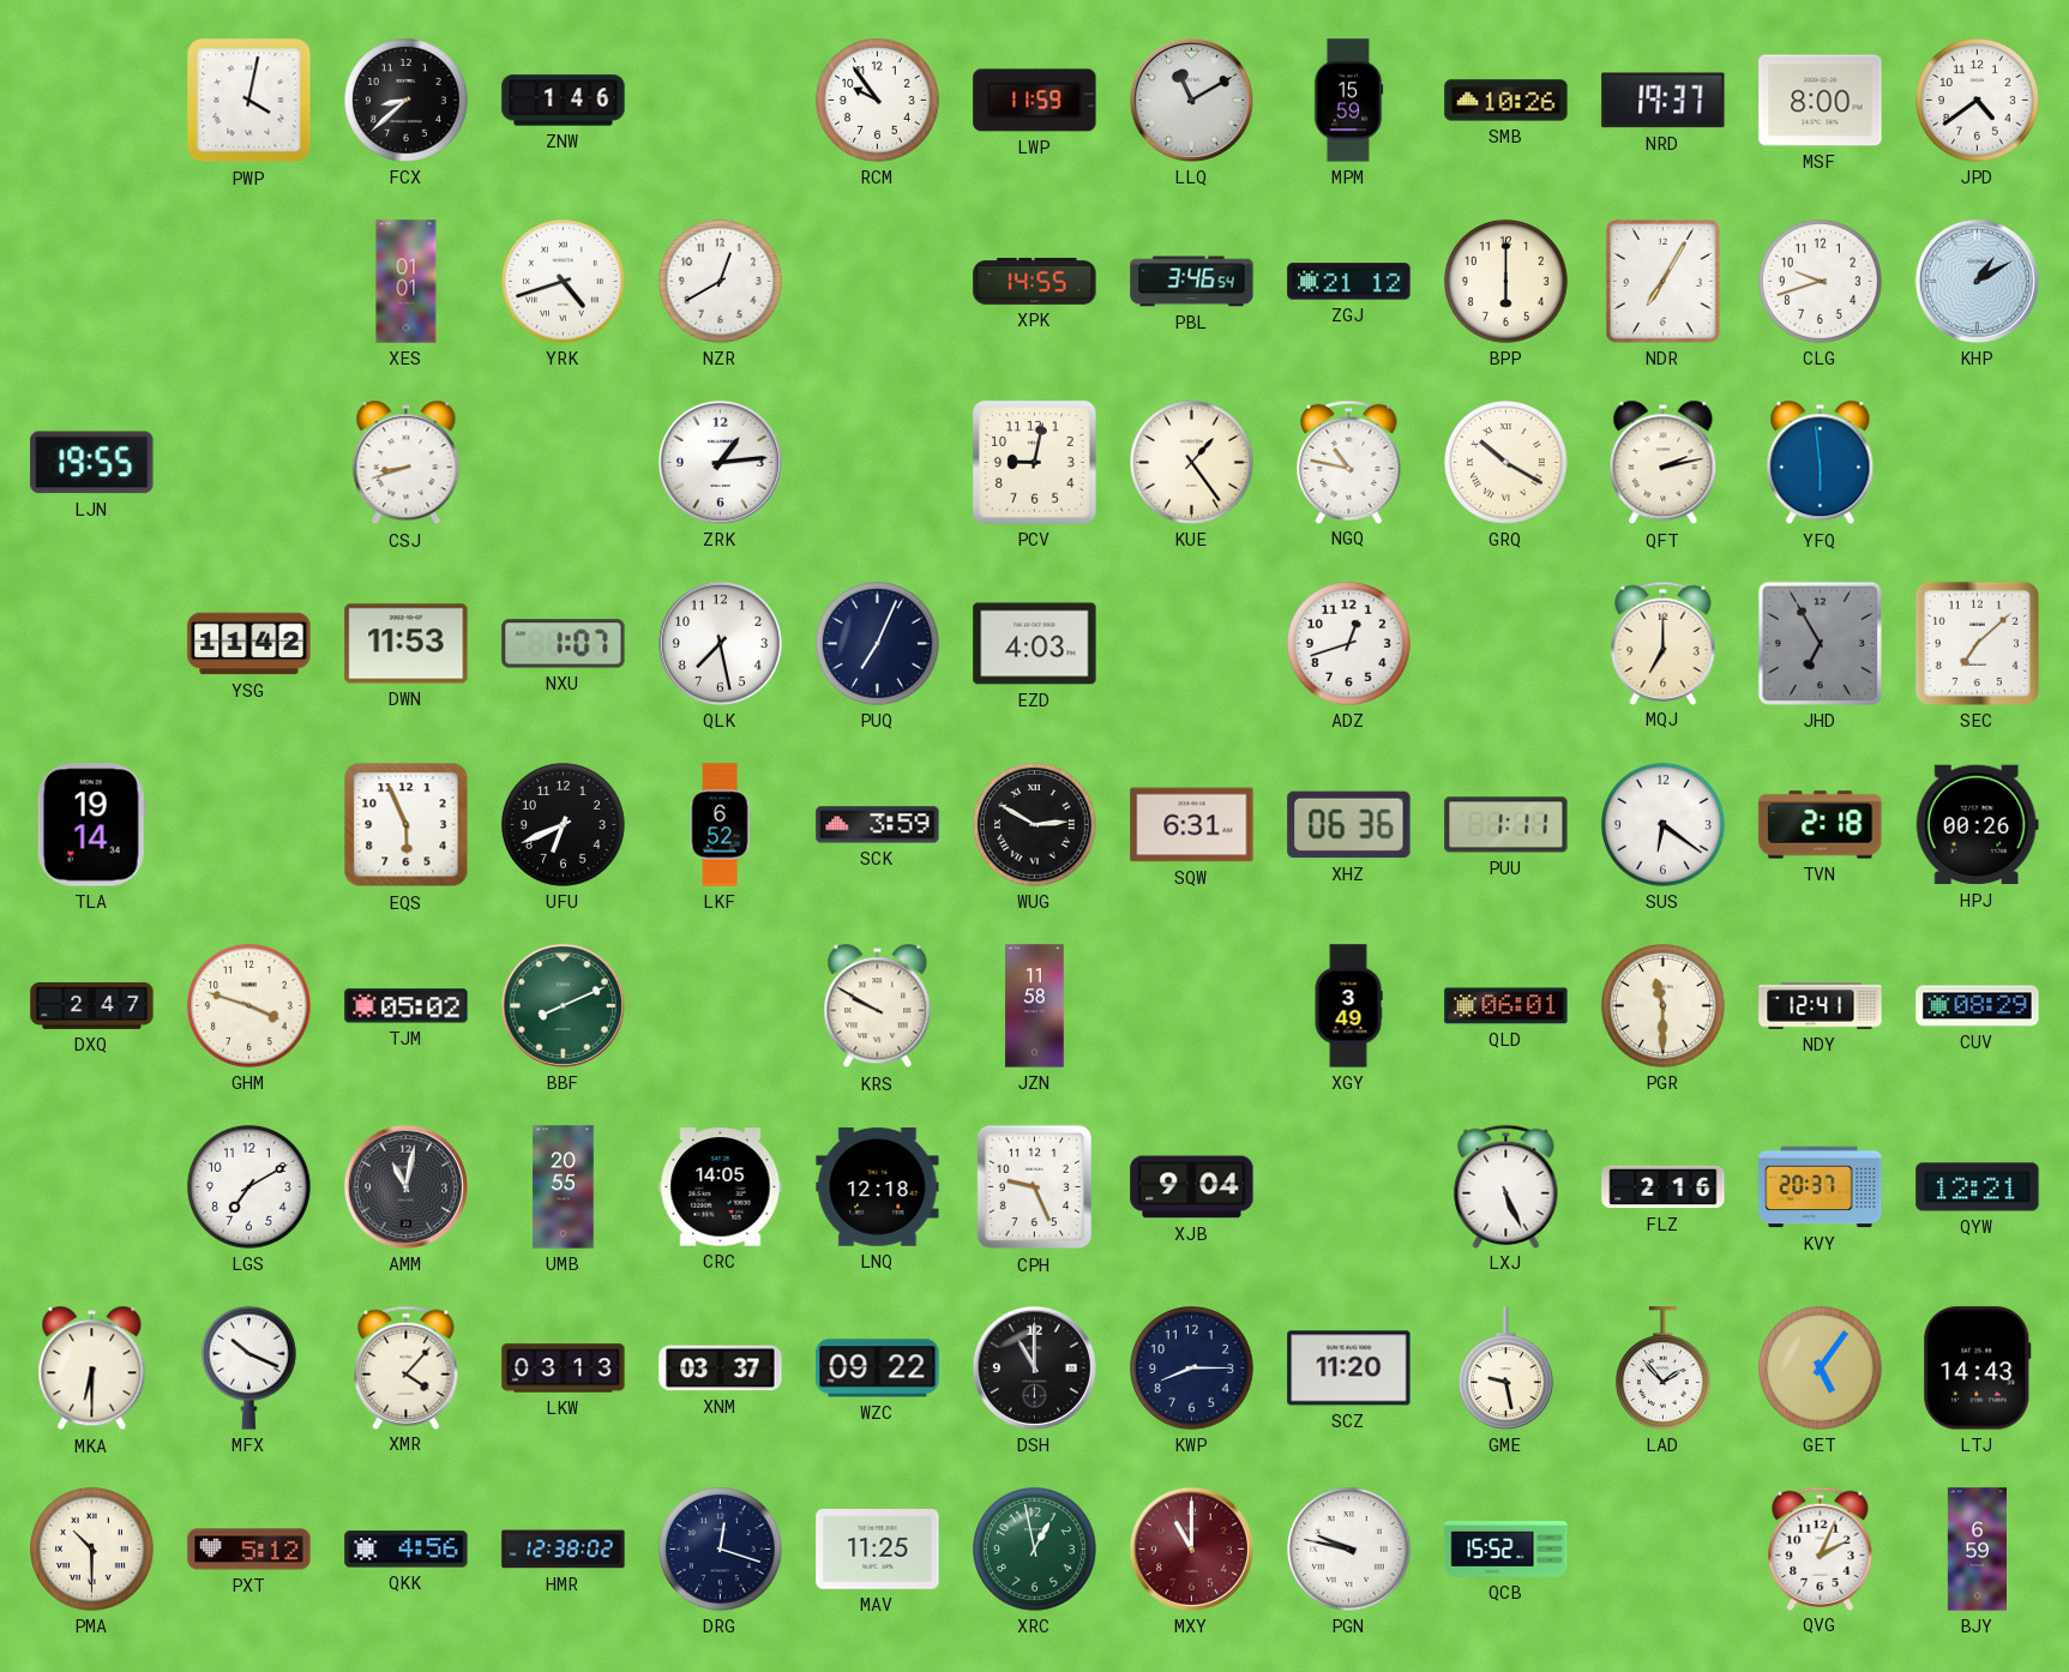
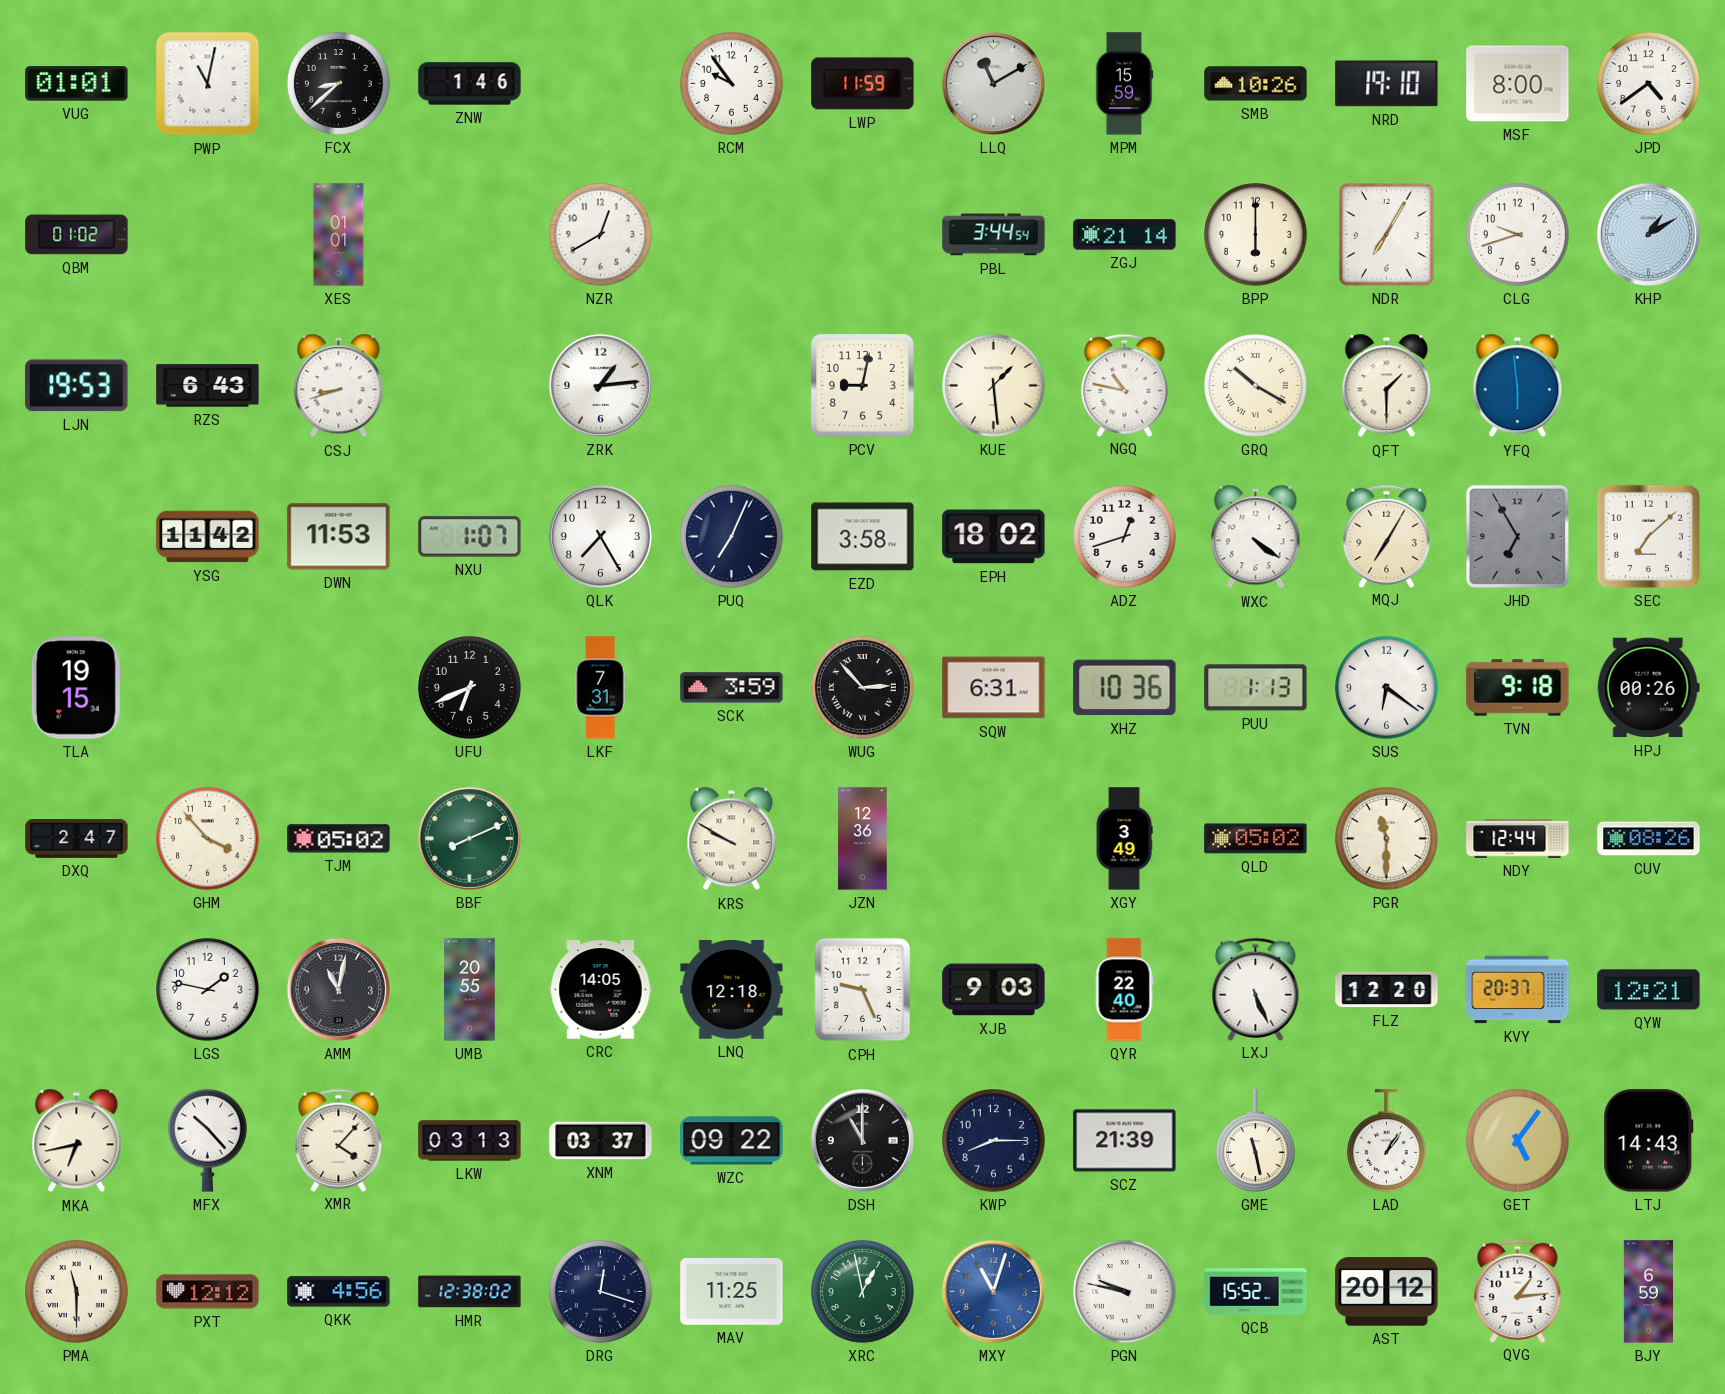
VUG: none -> 01:01 (77, 84)
PWP: 4:02 -> 11:02 (208, 84)
NRD: 19:37 -> 19:10 (1387, 84)
QBM: none -> 01:02 (77, 235)
YRK: 4:42 -> none (564, 282)
XPK: 14:55 -> none (1035, 281)
PBL: 3:46 -> 3:44 (994, 235)
ZGJ: 21:12 -> 21:14 (1125, 235)
LJN: 19:55 -> 19:53 (77, 386)
RZS: none -> 6:43 (208, 386)
KUE: 1:24 -> 1:29 (994, 386)
QFT: 2:13 -> 1:30 (1387, 386)
QLK: 7:28 -> 7:25 (600, 536)
EZD: 4:03 -> 3:58 (863, 537)
EPH: none -> 18:02 (994, 537)
WXC: none -> 4:21 (1256, 537)
MQJ: 7:00 -> 7:05 (1387, 536)
TLA: 19:14 -> 19:15 (76, 688)
EQS: 5:56 -> none (407, 825)
LKF: 6:52 -> 7:31 (600, 688)
WUG: 2:50 -> 2:53 (863, 688)
XHZ: 06:36 -> 10:36 (1125, 688)
PUU: 1:11 -> 1:13 (1256, 688)
TVN: 2:18 -> 9:18 (1518, 688)
GHM: 3:48 -> 3:53 (208, 839)
JZN: 11:58 -> 12:36 (863, 839)
QLD: 06:01 -> 05:02 (1256, 839)
NDY: 12:41 -> 12:44 (1518, 839)
CUV: 08:29 -> 08:26 (1649, 839)
LGS: 7:10 -> 1:47 (208, 990)
XJB: 9:04 -> 9:03 (994, 990)
QYR: none -> 22:40 (1124, 990)
FLZ: 2:16 -> 12:20 (1387, 990)
MKA: 6:30 -> 6:43 (77, 1141)
MFX: 10:19 -> 10:23 (207, 1140)
SCZ: 11:20 -> 21:39 (1125, 1141)
GME: 9:28 -> 11:28 (1255, 1141)
LAD: 1:53 -> 1:06 (1386, 1141)
PMA: 10:30 -> 11:30 (77, 1292)
PXT: 5:12 -> 12:12 (208, 1292)
MXY: 11:00 -> 11:03 (993, 1291)
MXY dial: burgundy -> blue (993, 1291)
AST: none -> 20:12 (1387, 1292)
QVG: 2:04 -> 1:14 (1518, 1291)
